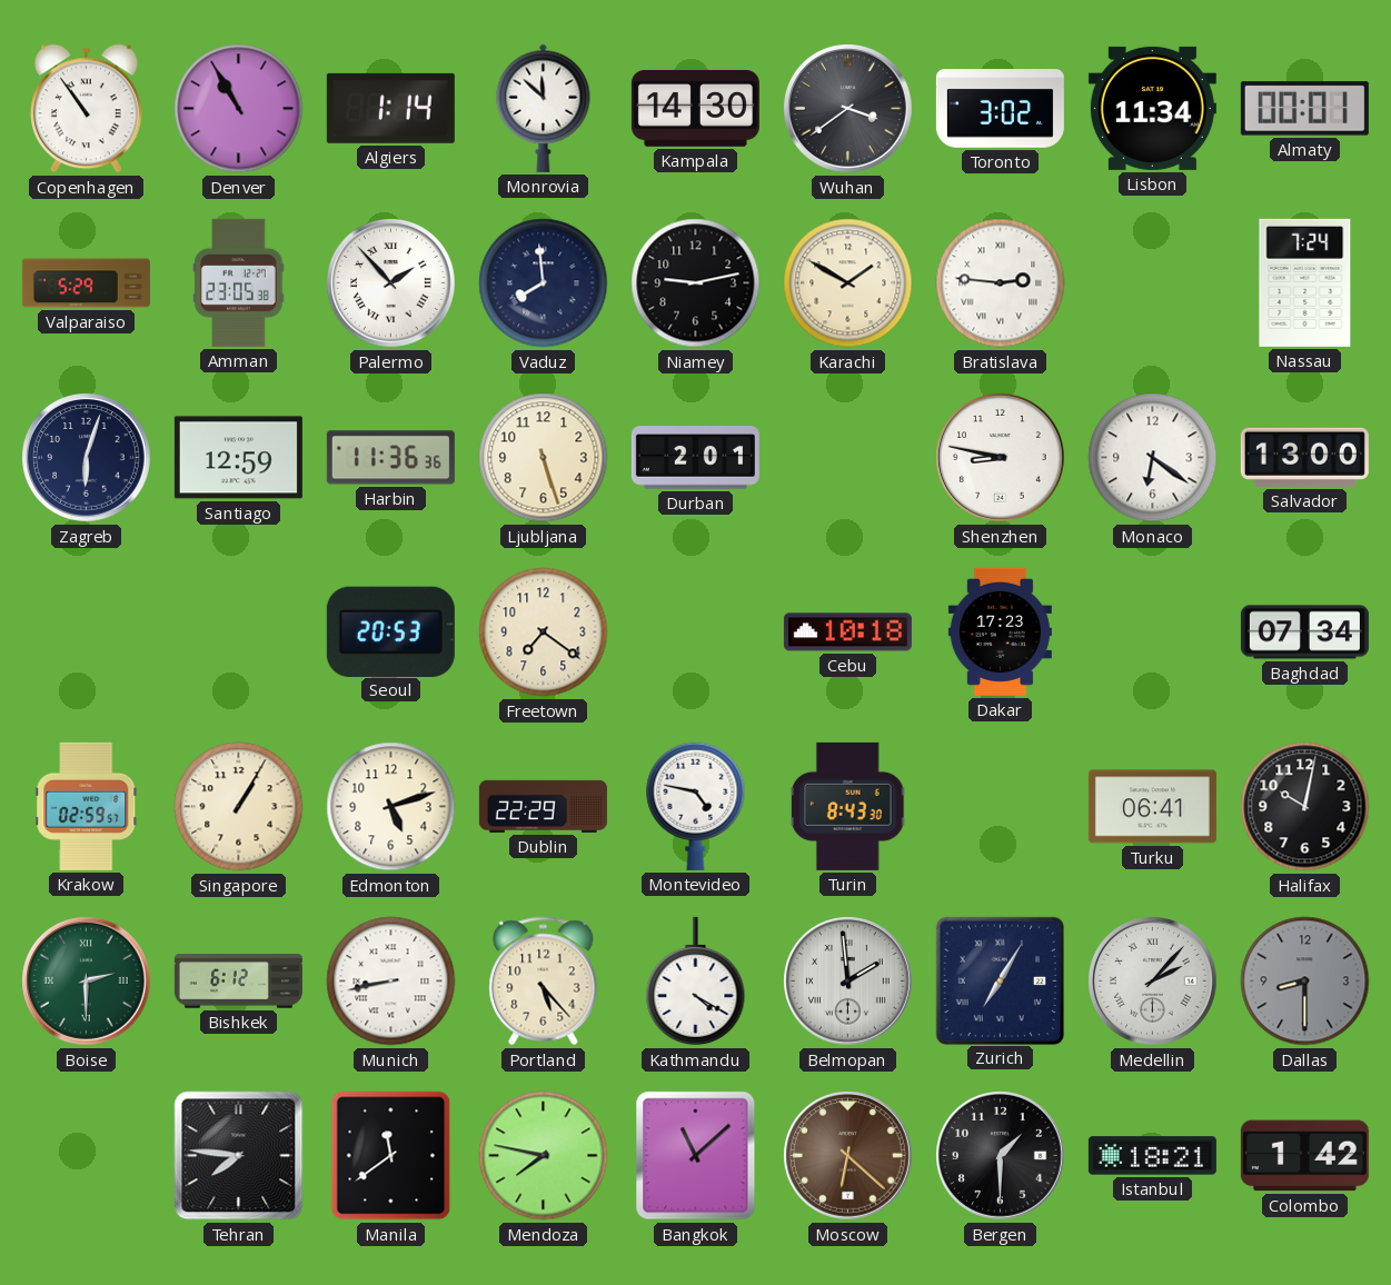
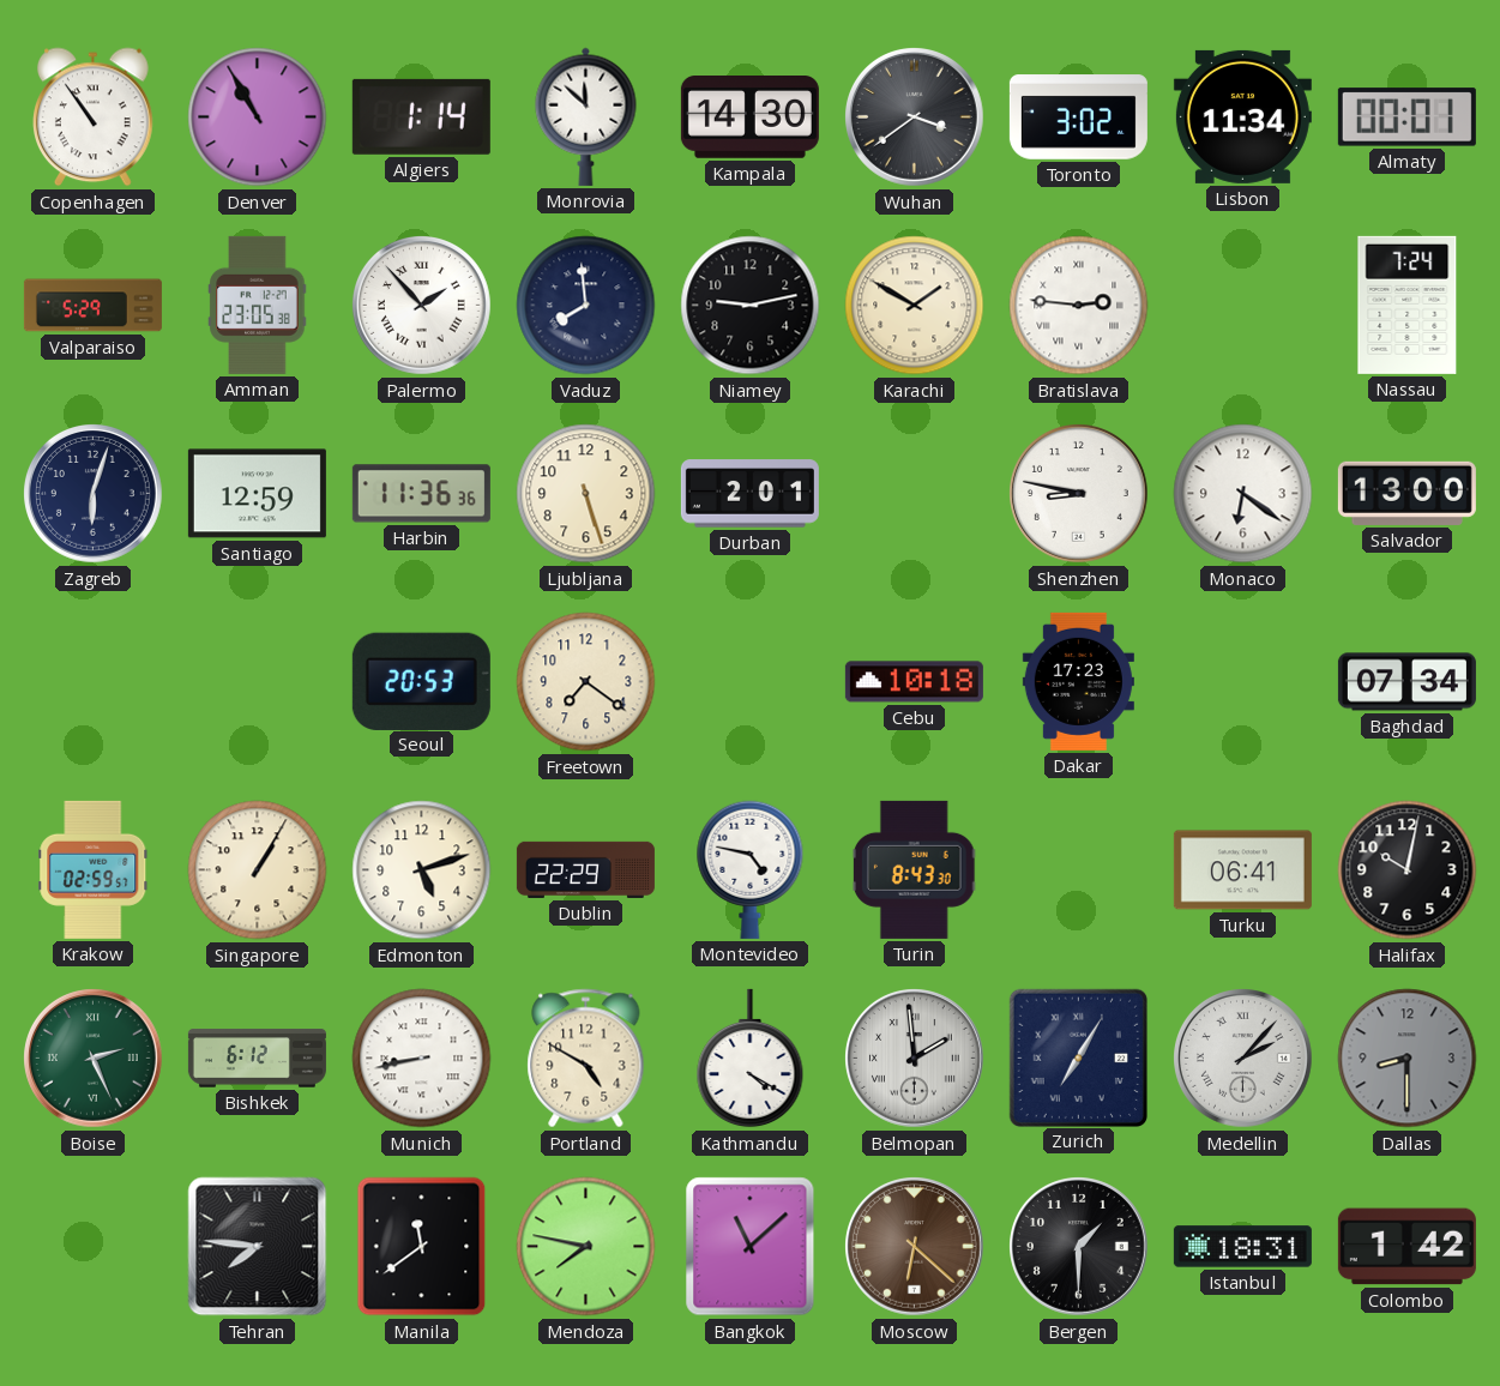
Boise: 2:30 -> 2:26 (94, 1059)
Portland: 5:23 -> 4:50 (586, 1059)
Istanbul: 18:21 -> 18:31 (1242, 1247)
